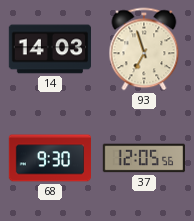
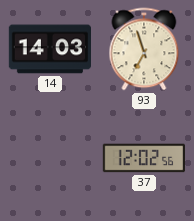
68: 9:30 -> none (49, 158)
37: 12:05 -> 12:02 (143, 158)
